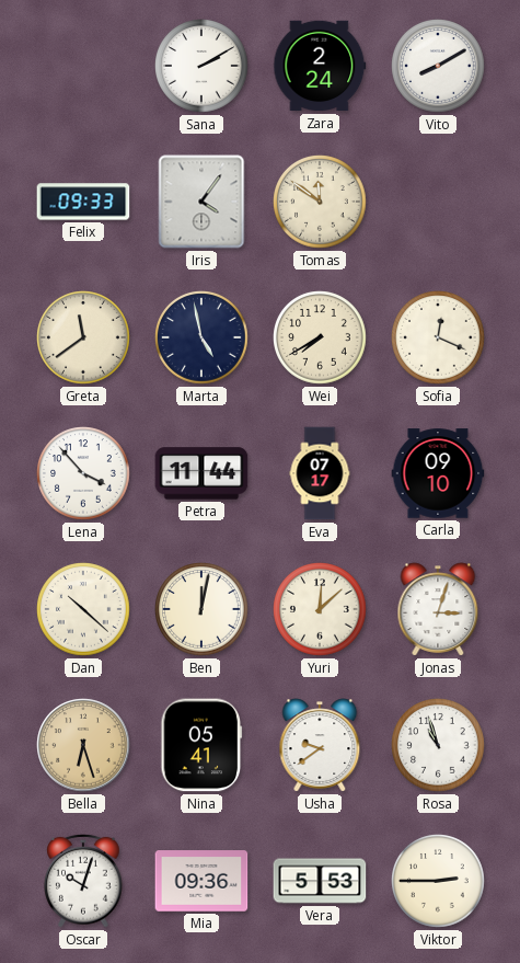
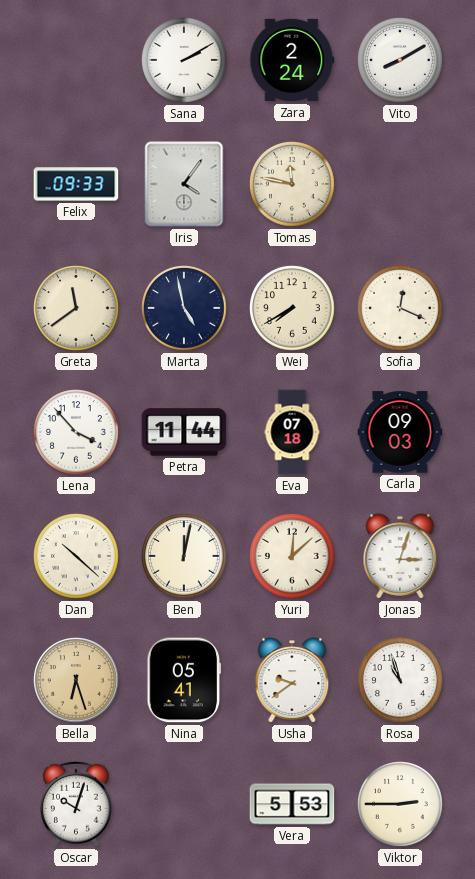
Tomas: 11:51 -> 11:47 (292, 184)
Eva: 07:17 -> 07:18 (292, 432)
Carla: 09:10 -> 09:03 (400, 432)
Mia: 09:36 -> none (201, 881)
